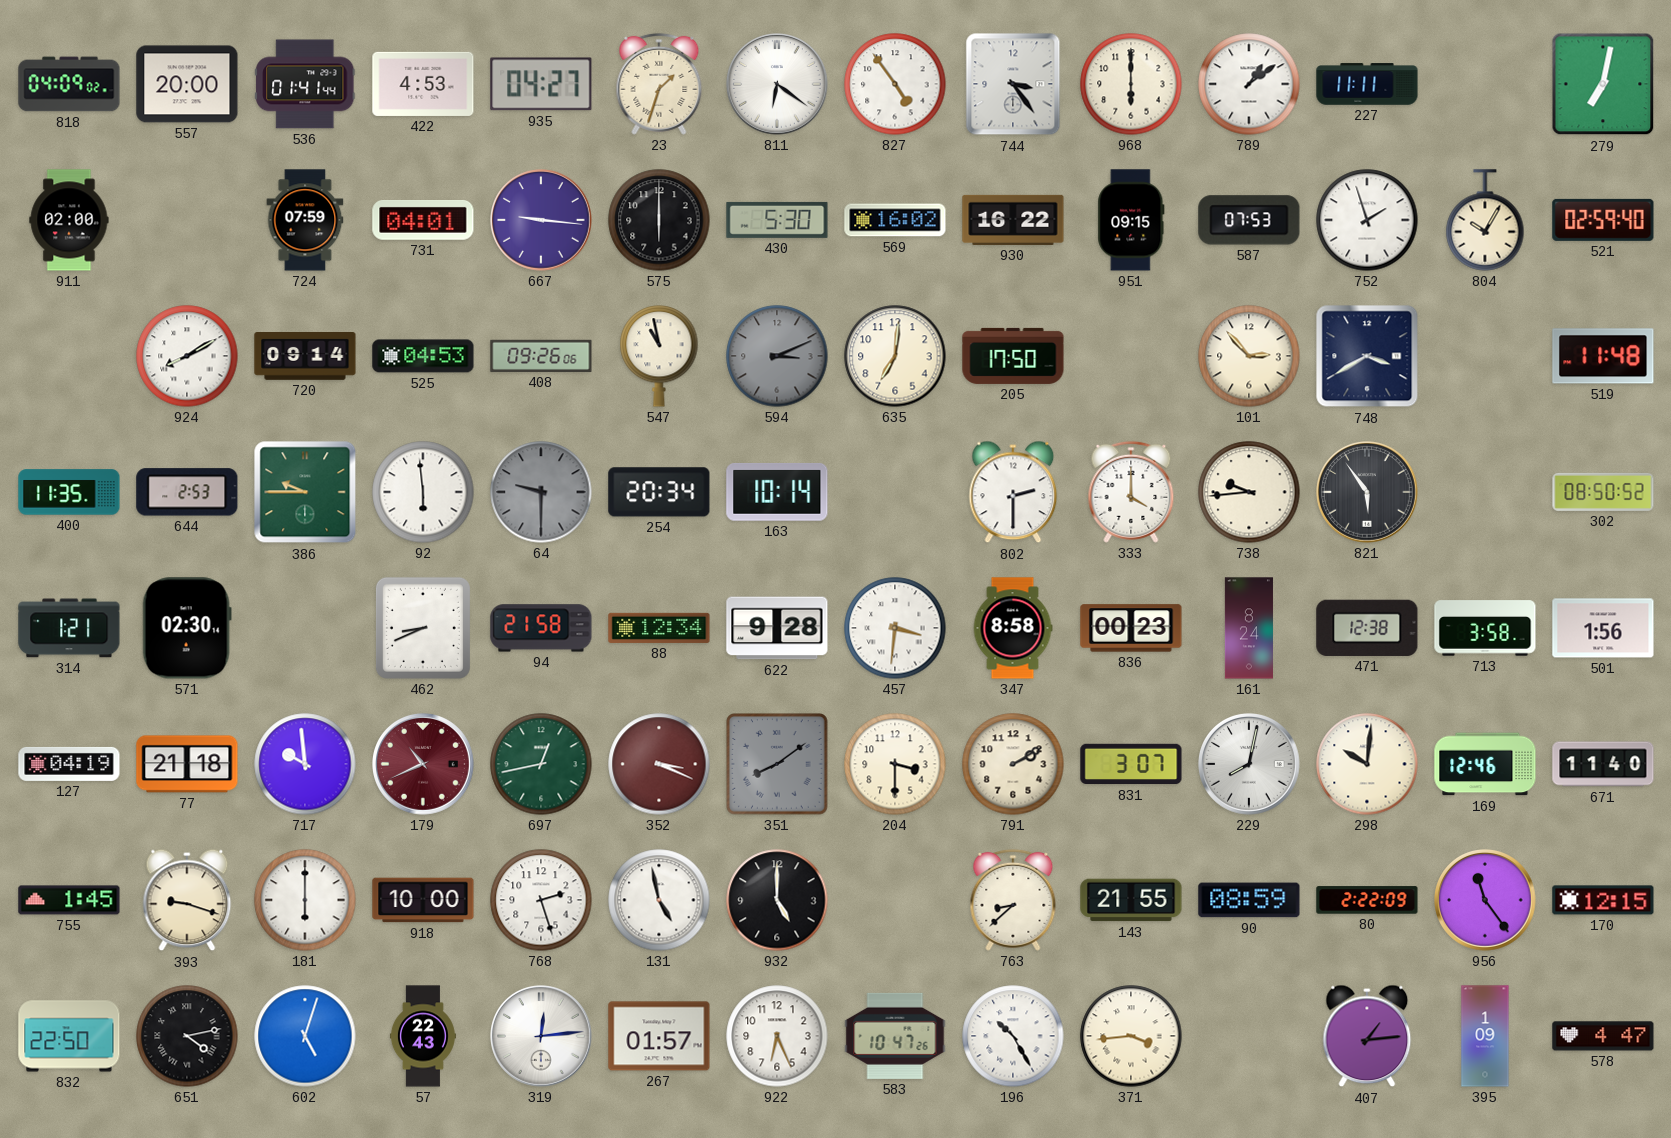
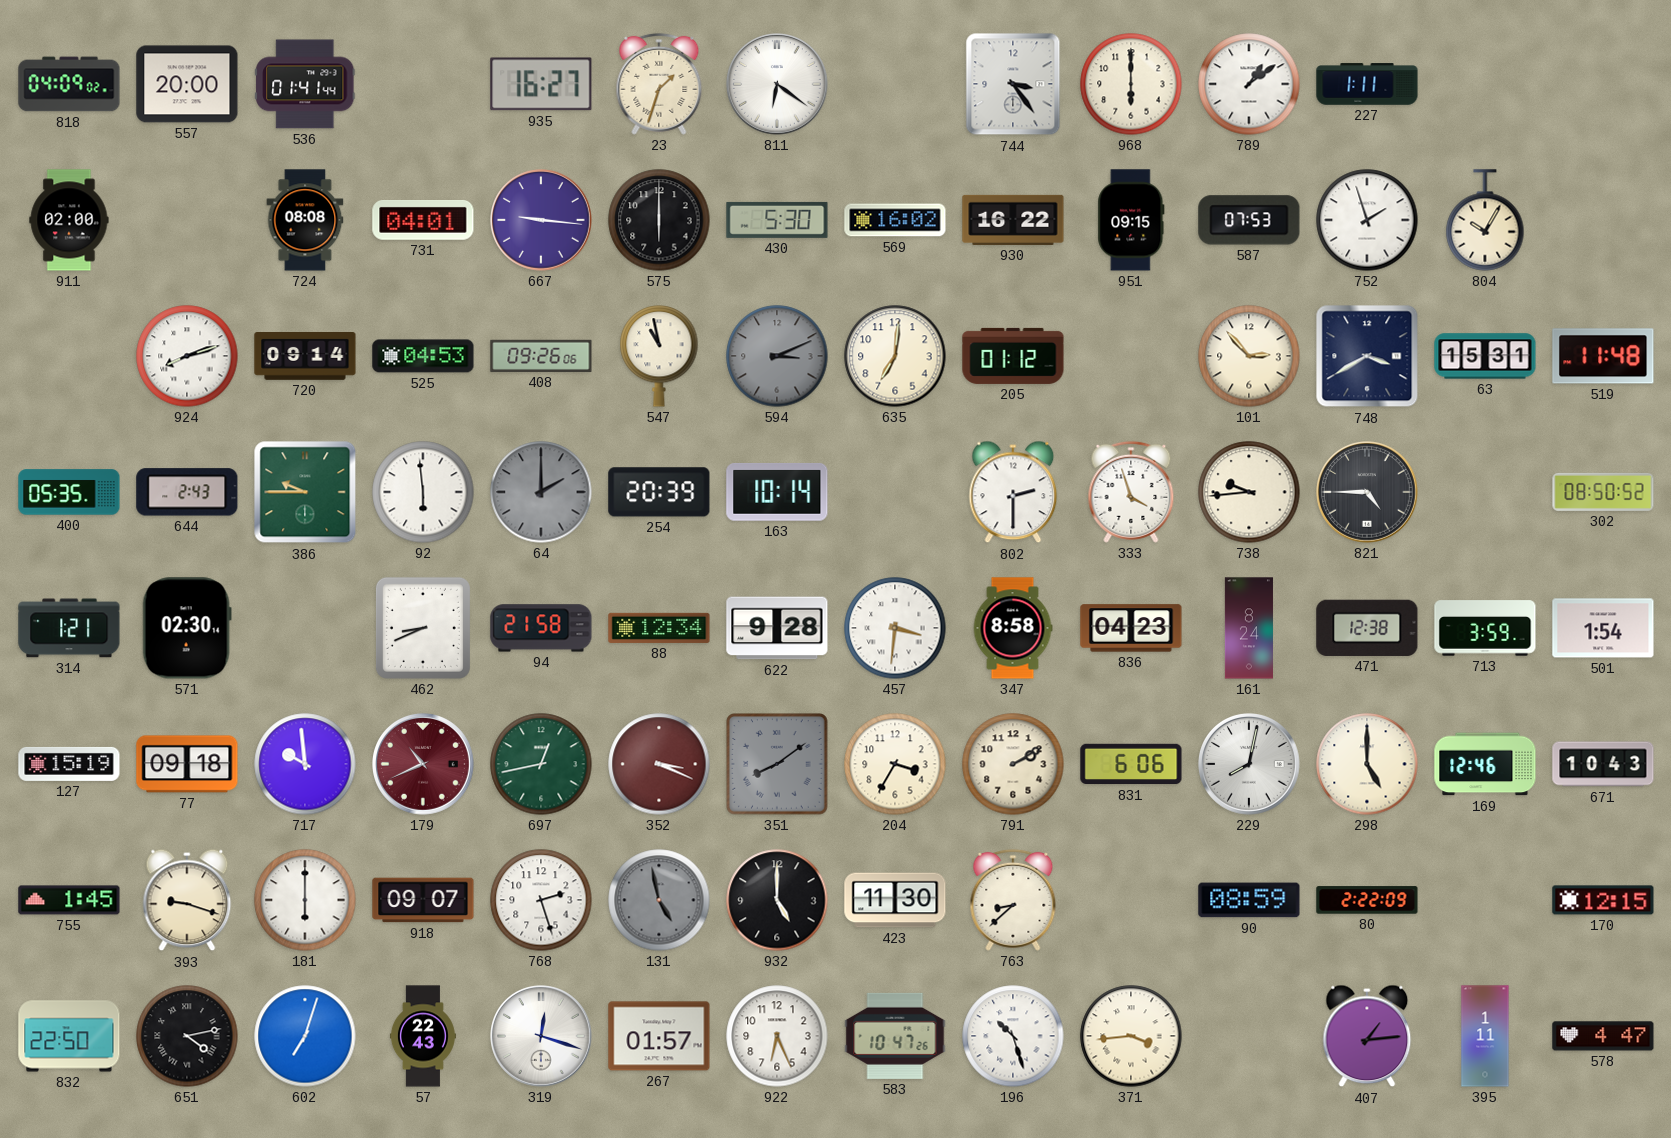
422: 4:53 -> none (423, 84)
935: 04:27 -> 16:27 (541, 84)
827: 4:54 -> none (895, 84)
227: 11:11 -> 1:11 (1367, 84)
279: 7:02 -> none (1603, 84)
724: 07:59 -> 08:08 (305, 220)
521: 02:59 -> none (1603, 220)
924: 8:10 -> 8:12 (187, 356)
205: 17:50 -> 01:12 (1013, 356)
63: none -> 15:31 (1485, 356)
400: 11:35 -> 05:35 (69, 492)
644: 2:53 -> 2:43 (187, 492)
64: 9:30 -> 2:00 (541, 492)
254: 20:34 -> 20:39 (659, 492)
333: 4:00 -> 3:57 (1131, 492)
821: 5:54 -> 4:45 (1368, 493)
836: 00:23 -> 04:23 (1131, 628)
713: 3:58 -> 3:59 (1485, 628)
501: 1:56 -> 1:54 (1603, 628)
127: 04:19 -> 15:19 (69, 764)
77: 21:18 -> 09:18 (187, 764)
204: 3:30 -> 3:35 (895, 764)
831: 3:07 -> 6:06 (1131, 764)
298: 10:01 -> 5:00 (1367, 764)
671: 11:40 -> 10:43 (1603, 764)
918: 10:00 -> 09:07 (423, 900)
131 dial: white -> grey (659, 900)
423: none -> 11:30 (895, 900)
143: 21:55 -> none (1131, 900)
956: 11:24 -> none (1486, 901)
602: 5:03 -> 7:03 (305, 1036)
319: 12:14 -> 12:18 (542, 1037)
196: 10:25 -> 10:27 (1013, 1036)
395: 1:09 -> 1:11 (1485, 1036)
